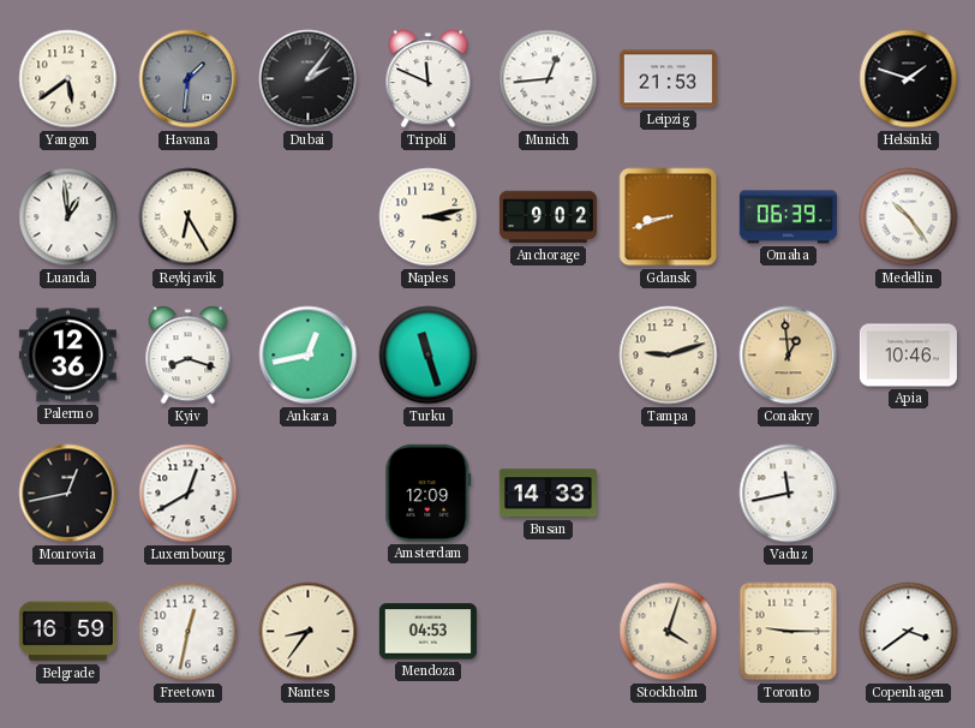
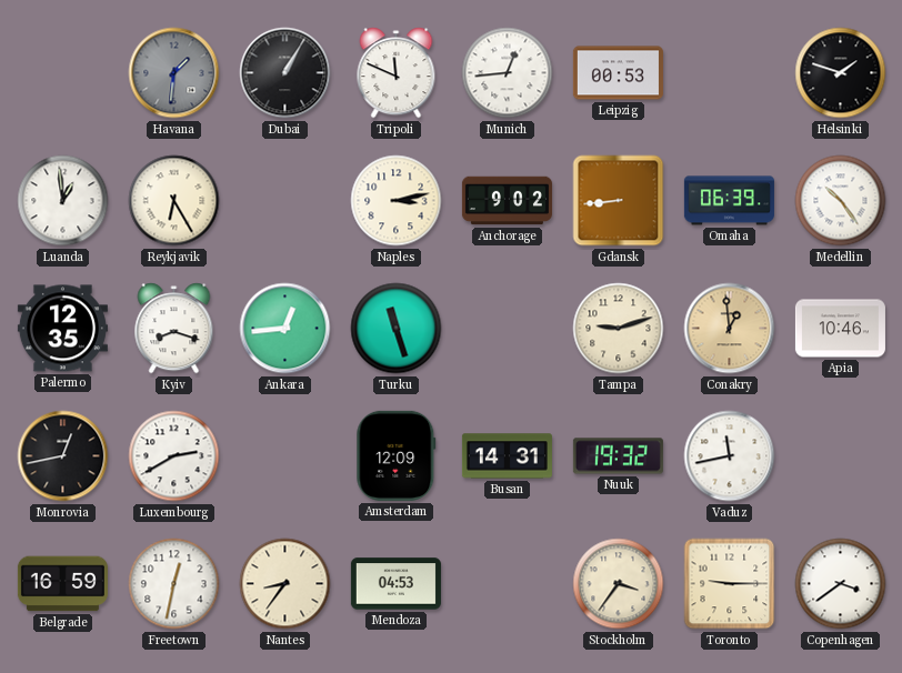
Yangon: 5:39 -> none (68, 79)
Dubai: 2:06 -> 1:05 (285, 73)
Leipzig: 21:53 -> 00:53 (618, 73)
Gdansk: 8:42 -> 8:44 (619, 201)
Palermo: 12:36 -> 12:35 (62, 329)
Ankara: 12:43 -> 12:44 (285, 329)
Luxembourg: 12:40 -> 2:40 (174, 456)
Busan: 14:33 -> 14:31 (507, 456)
Nuuk: none -> 19:32 (618, 456)
Stockholm: 4:03 -> 3:36 (619, 584)
